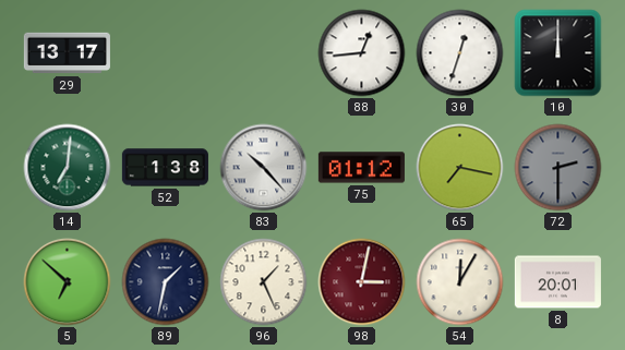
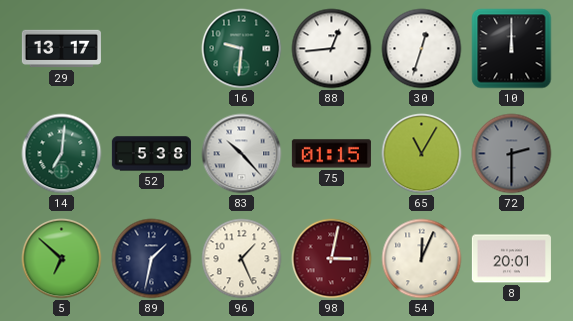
16: none -> 9:31 (242, 49)
52: 1:38 -> 5:38 (151, 154)
75: 01:12 -> 01:15 (331, 154)
65: 7:17 -> 11:05 (422, 154)
54: 12:05 -> 12:04 (422, 259)
